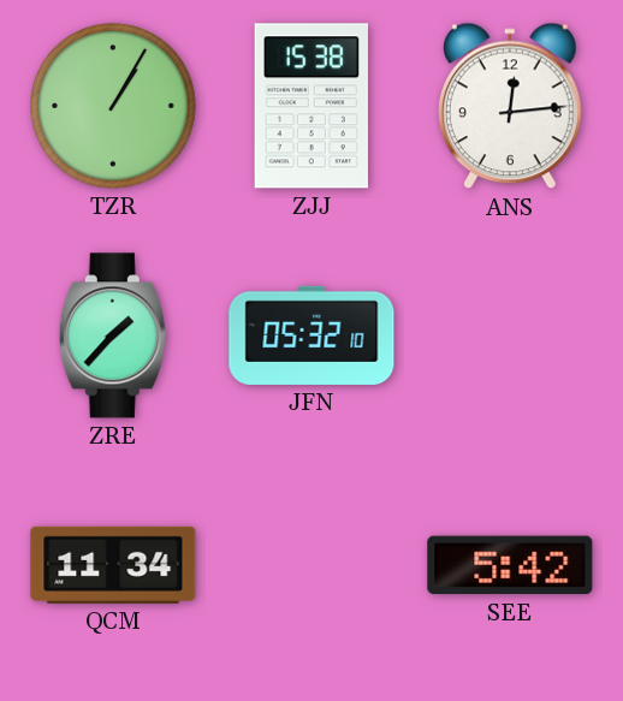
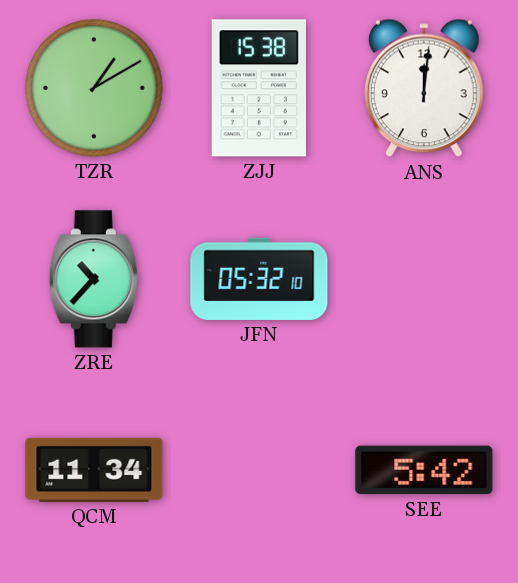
TZR: 1:05 -> 1:10 (94, 88)
ANS: 12:14 -> 12:01 (425, 88)
ZRE: 1:37 -> 10:37 (94, 279)
